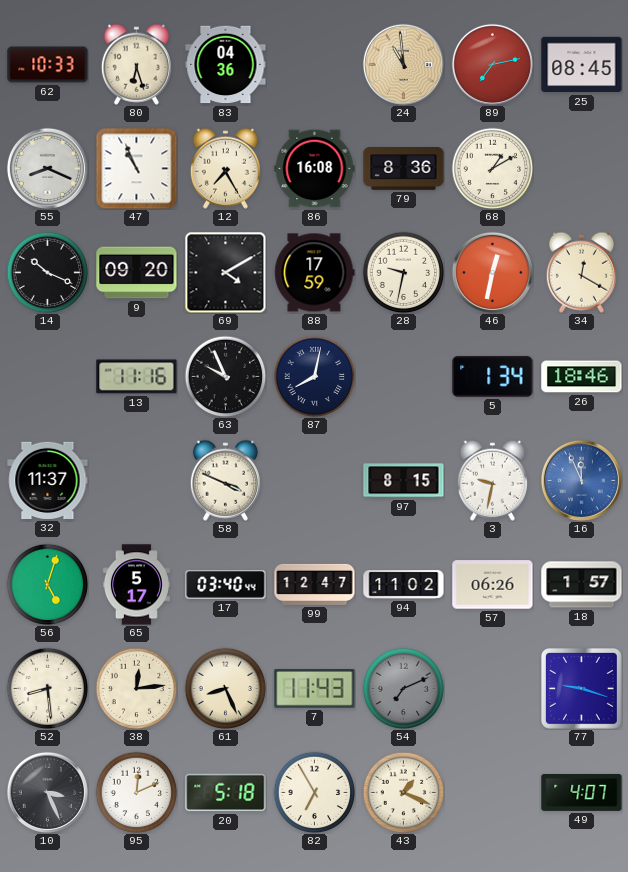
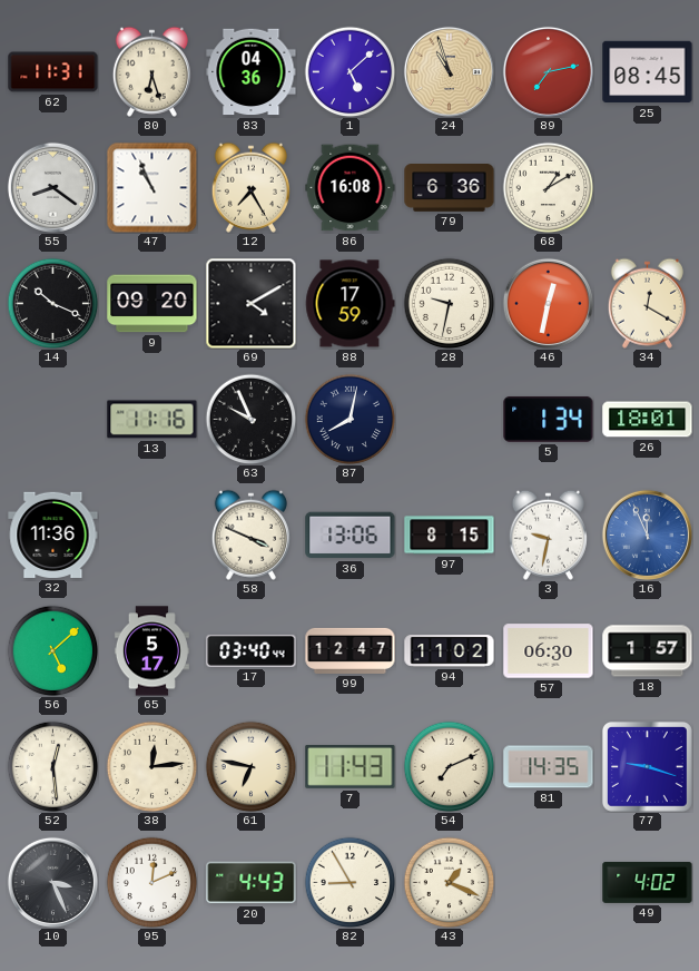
62: 10:33 -> 11:31 (53, 72)
1: none -> 5:08 (349, 71)
24: 10:59 -> 10:57 (449, 71)
55: 8:19 -> 8:21 (52, 187)
79: 8:36 -> 6:36 (450, 188)
26: 18:46 -> 18:01 (648, 420)
32: 11:37 -> 11:36 (53, 534)
36: none -> 13:06 (351, 536)
56: 5:03 -> 5:08 (52, 650)
57: 06:26 -> 06:30 (549, 651)
52: 8:29 -> 12:29 (52, 766)
61: 8:26 -> 6:47 (250, 766)
54 dial: grey -> cream (449, 766)
81: none -> 14:35 (549, 767)
20: 5:18 -> 4:43 (252, 883)
82: 6:55 -> 8:55 (349, 882)
49: 4:07 -> 4:02 (648, 882)
